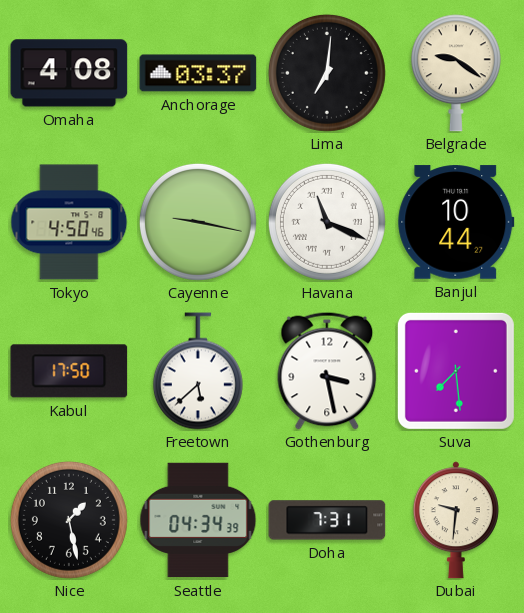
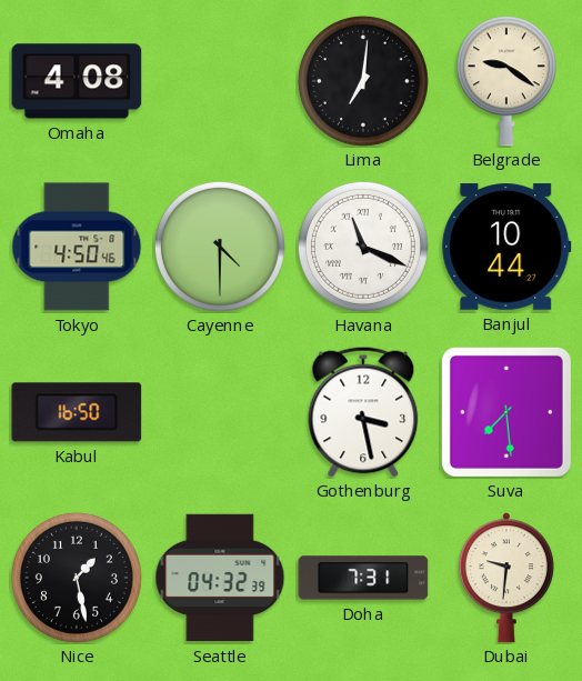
Anchorage: 03:37 -> none (198, 73)
Cayenne: 9:17 -> 4:30 (220, 247)
Kabul: 17:50 -> 16:50 (77, 412)
Freetown: 5:38 -> none (198, 371)
Seattle: 04:34 -> 04:32 (220, 578)
